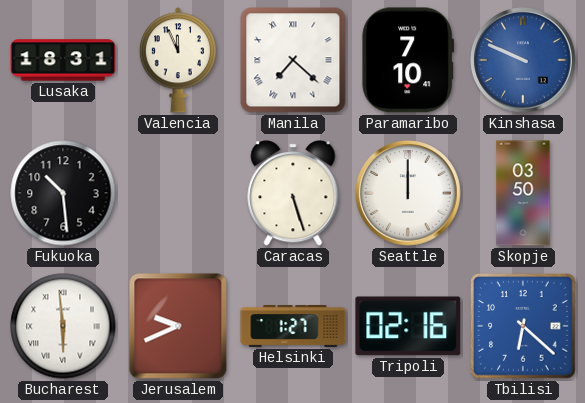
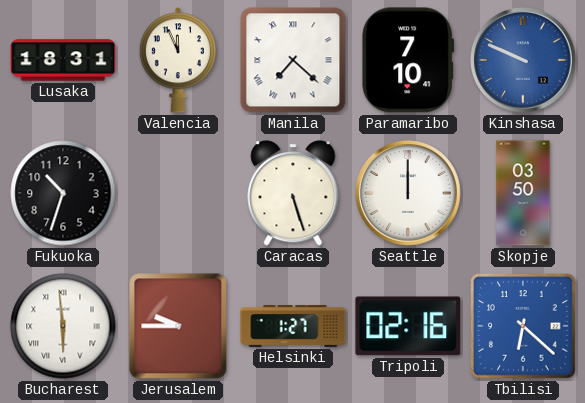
Fukuoka: 10:29 -> 10:33 (63, 193)
Jerusalem: 9:41 -> 9:45 (178, 326)
